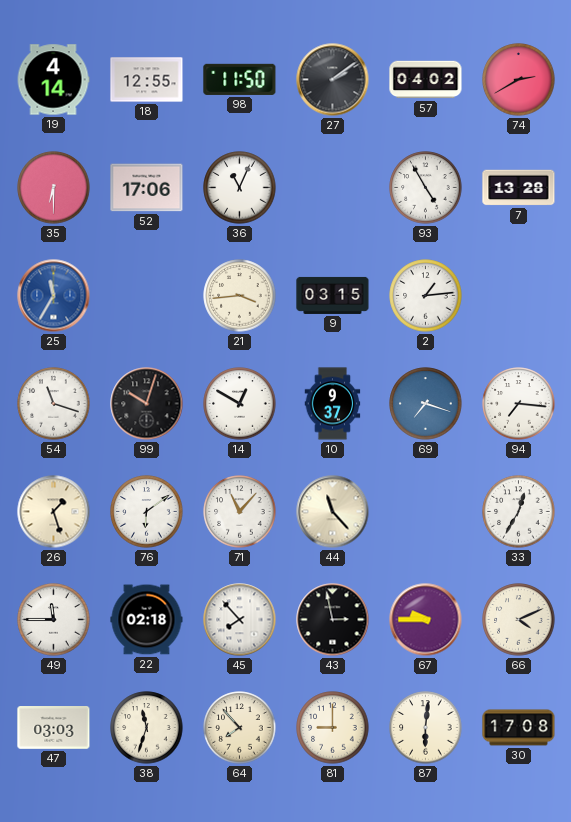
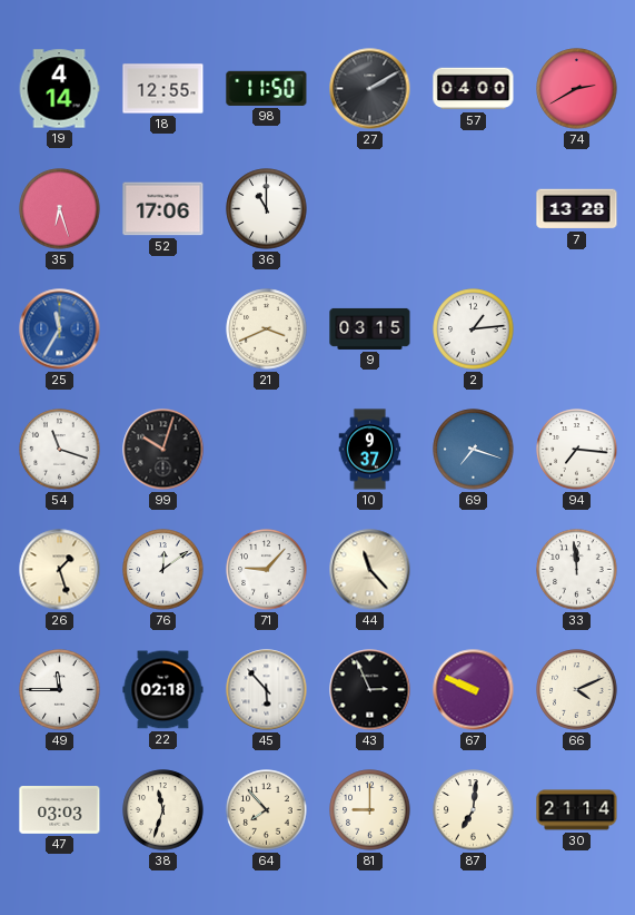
27: 2:09 -> 2:10 (370, 89)
57: 04:02 -> 04:00 (474, 89)
35: 6:30 -> 6:27 (60, 209)
36: 11:04 -> 11:00 (267, 209)
93: 4:55 -> none (426, 188)
21: 3:44 -> 3:41 (267, 329)
14: 12:50 -> none (240, 404)
76: 6:09 -> 12:09 (163, 570)
71: 11:07 -> 9:07 (267, 570)
33: 12:35 -> 11:59 (577, 570)
45: 7:53 -> 5:53 (267, 690)
43: 2:58 -> 2:56 (370, 690)
67: 9:45 -> 9:49 (474, 690)
87: 6:01 -> 7:01 (474, 810)
30: 17:08 -> 21:14 (577, 810)
